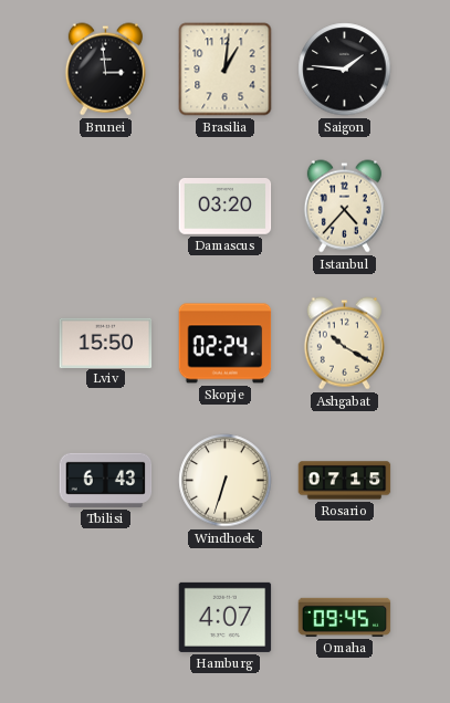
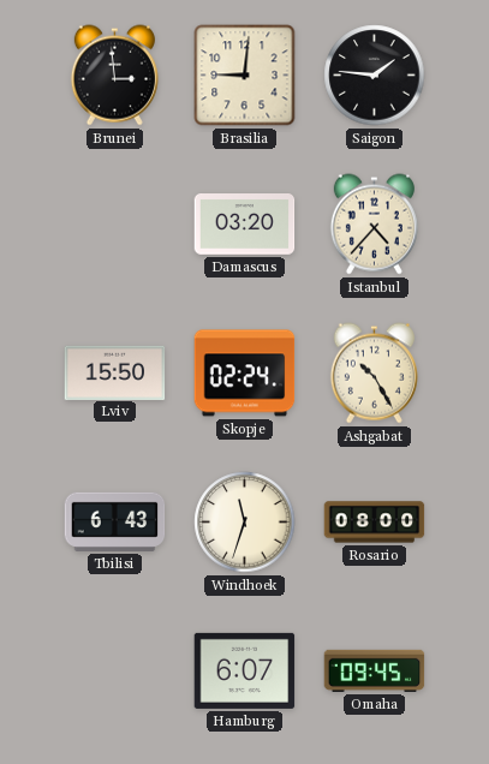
Brasilia: 1:01 -> 9:01 (245, 76)
Ashgabat: 10:20 -> 10:25 (374, 374)
Windhoek: 6:33 -> 11:33 (245, 523)
Rosario: 07:15 -> 08:00 (375, 523)
Hamburg: 4:07 -> 6:07 (245, 670)
